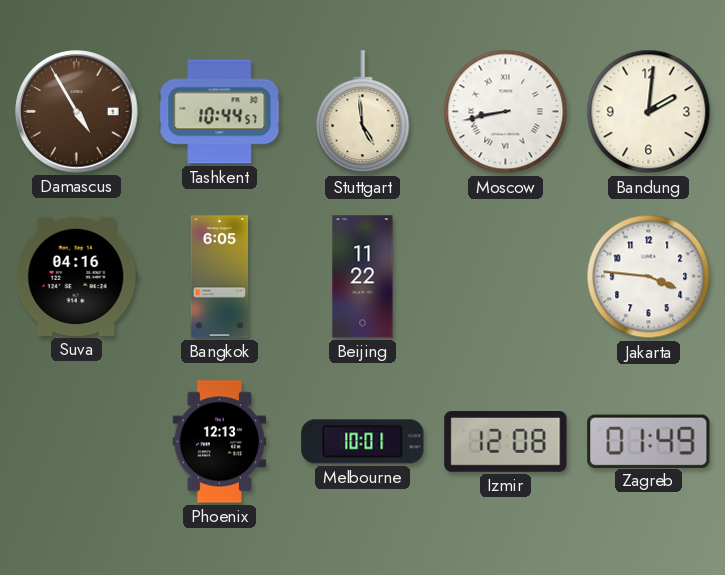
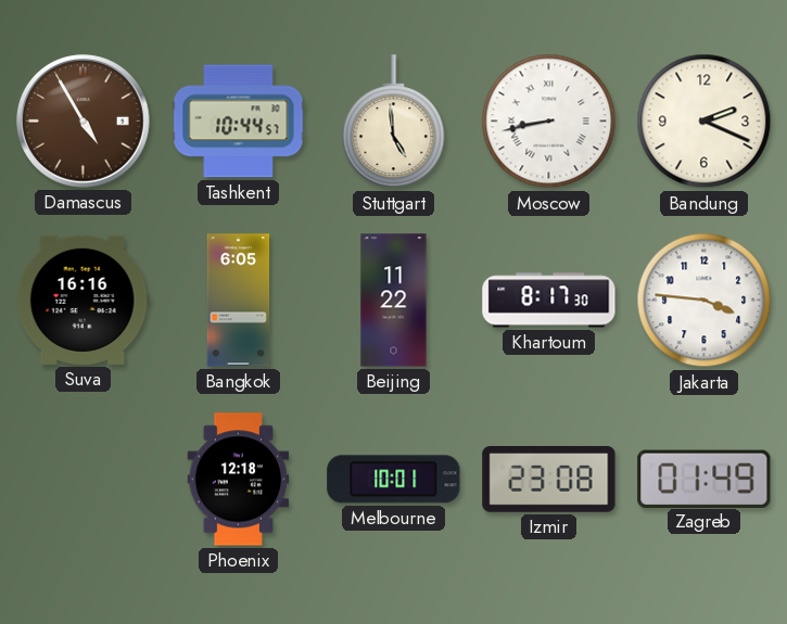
Bandung: 2:01 -> 2:19 (705, 122)
Suva: 04:16 -> 16:16 (82, 300)
Khartoum: none -> 8:17 (549, 301)
Phoenix: 12:13 -> 12:18 (239, 480)
Izmir: 12:08 -> 23:08 (549, 480)
